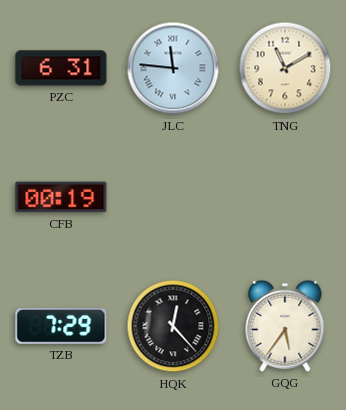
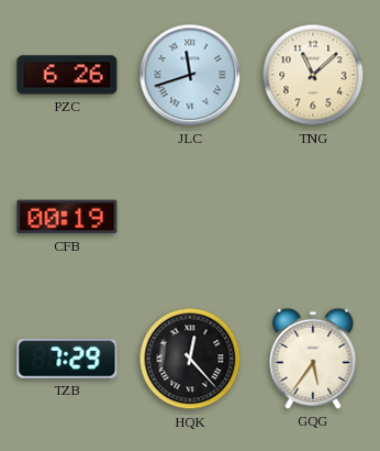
PZC: 6:31 -> 6:26 (67, 75)
JLC: 11:46 -> 11:42 (190, 75)
TNG: 11:10 -> 11:08 (313, 75)
